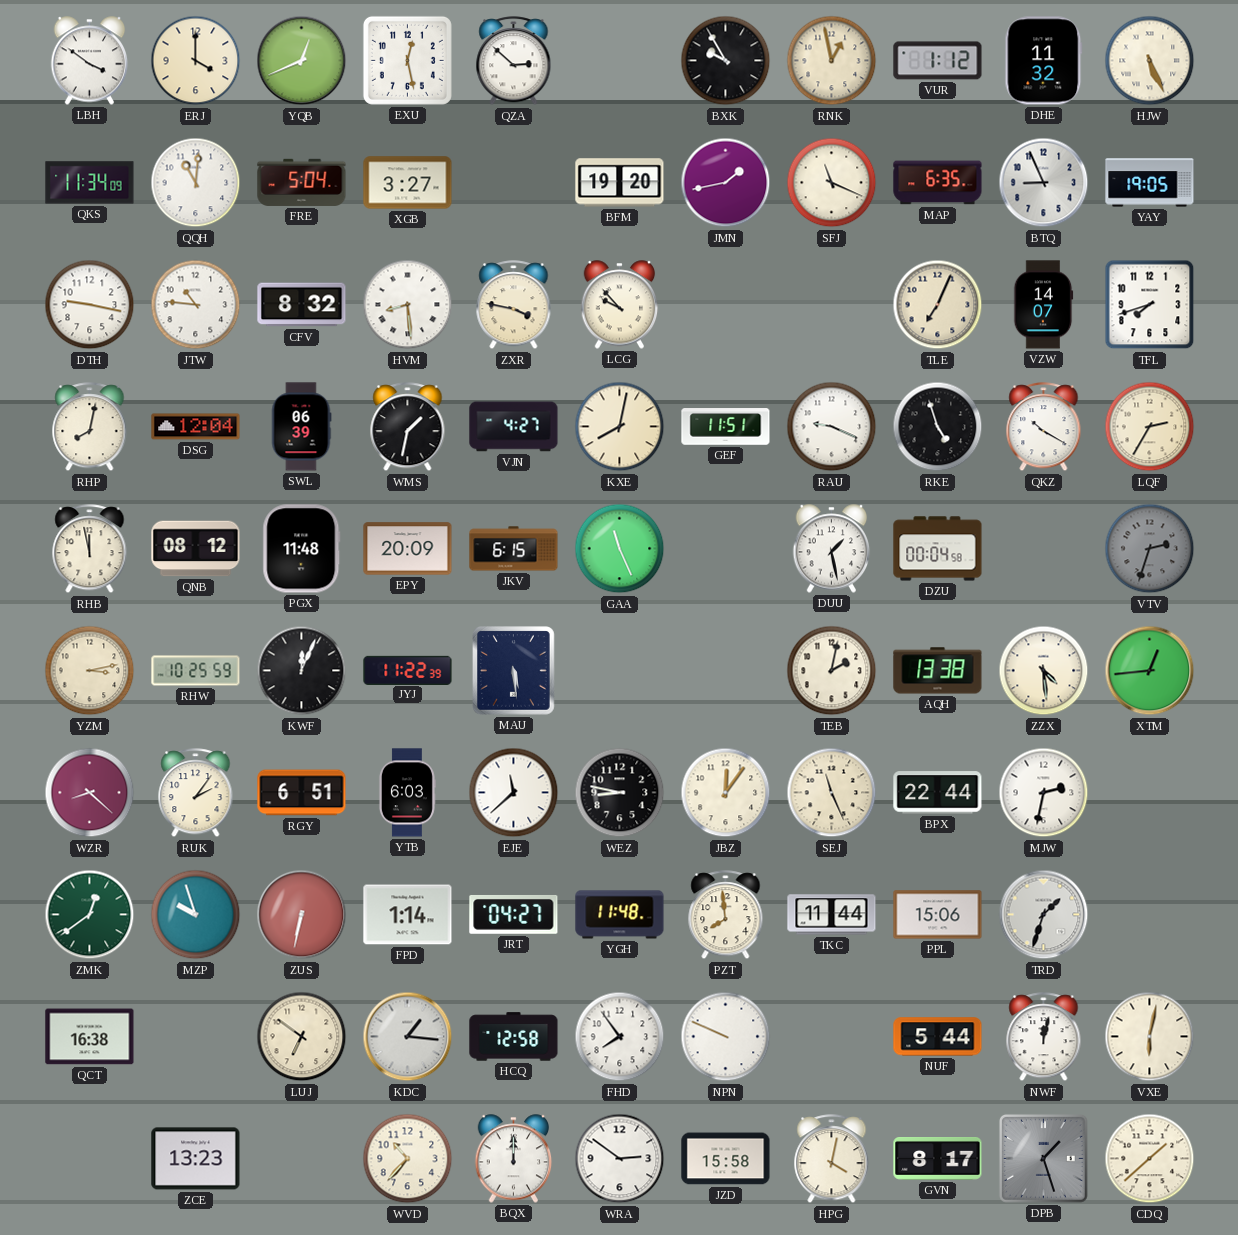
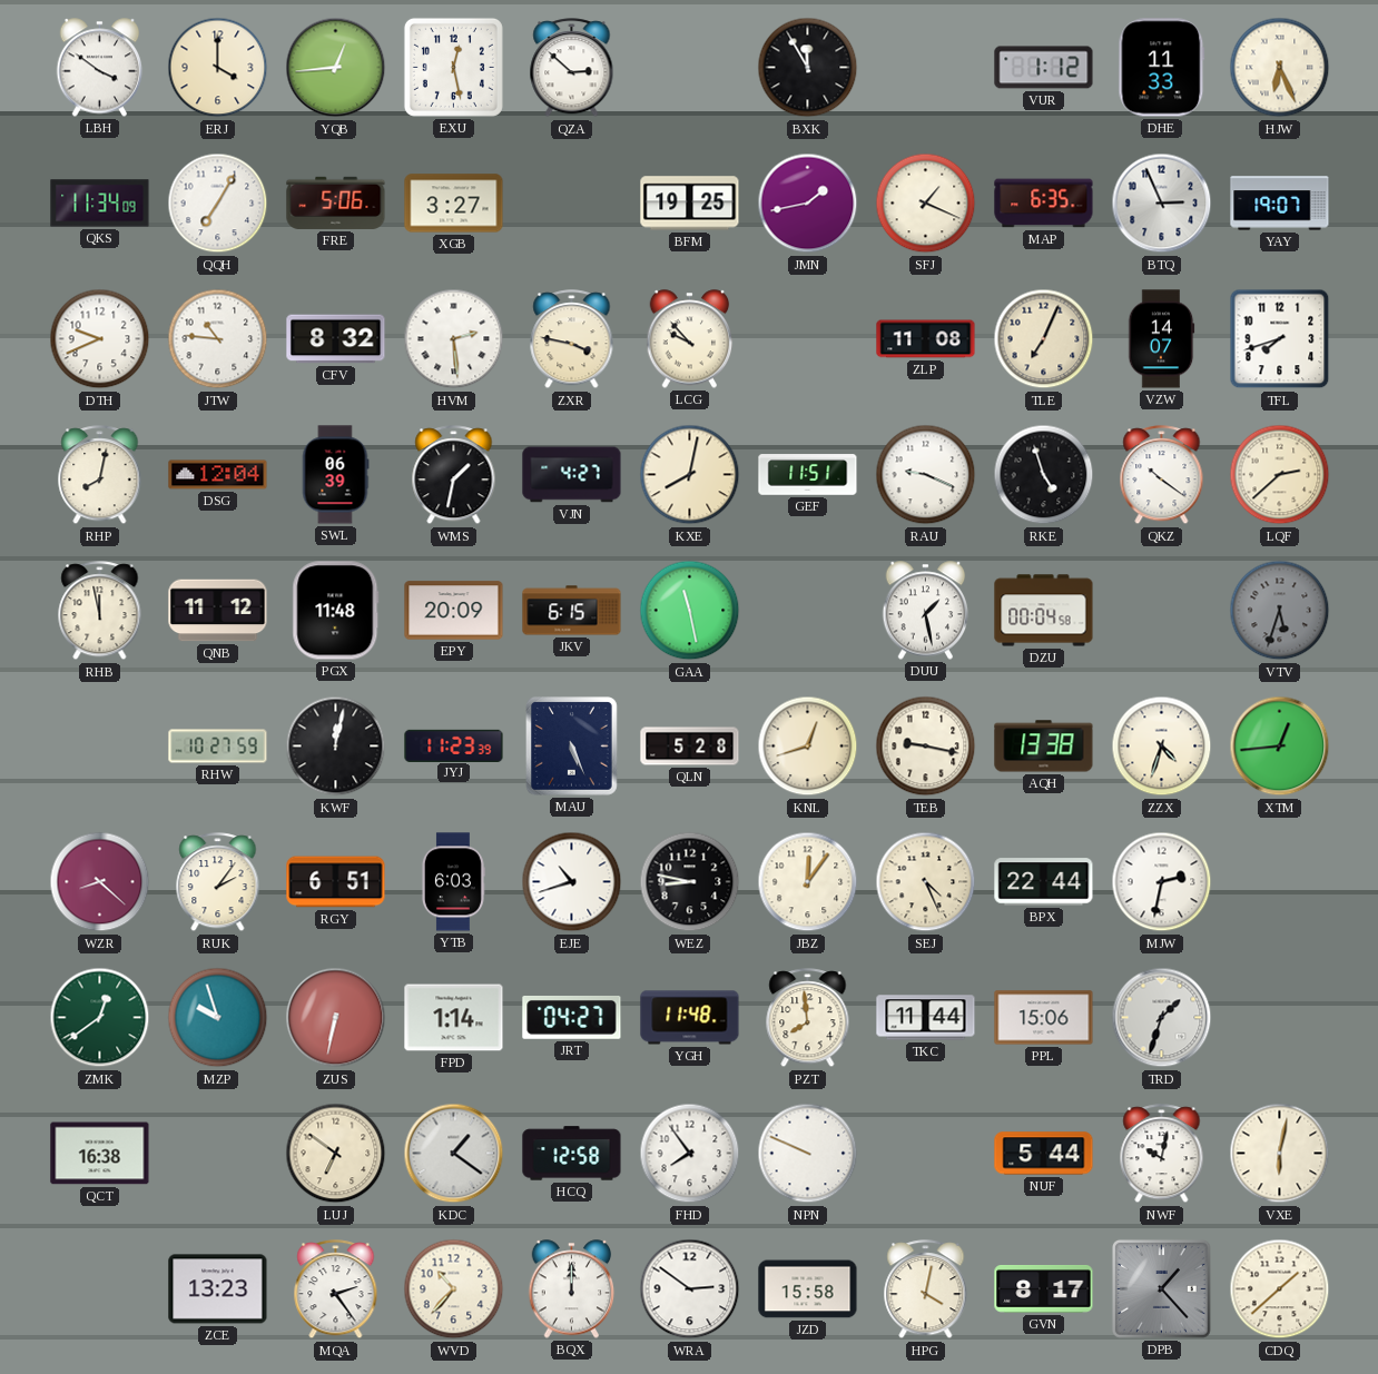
YQB: 12:41 -> 12:44 (336, 68)
BXK: 9:55 -> 11:55 (808, 68)
RNK: 12:58 -> none (832, 61)
DHE: 11:32 -> 11:33 (1162, 68)
HJW: 5:26 -> 6:26 (1280, 68)
QQH: 11:01 -> 7:05 (218, 204)
FRE: 5:04 -> 5:06 (336, 202)
BFM: 19:20 -> 19:25 (690, 204)
SFJ: 11:19 -> 1:19 (926, 204)
BTQ: 8:56 -> 2:56 (1162, 204)
YAY: 19:05 -> 19:07 (1280, 204)
DTH: 9:17 -> 9:41 (100, 339)
HVM: 8:29 -> 2:29 (454, 339)
ZLP: none -> 11:08 (926, 339)
QKZ: 10:20 -> 10:21 (1162, 475)
LQF: 2:35 -> 2:38 (1280, 475)
QNB: 08:12 -> 11:12 (218, 611)
GAA: 11:26 -> 11:28 (690, 611)
VTV: 2:33 -> 5:33 (1280, 611)
YZM: 3:13 -> none (90, 671)
RHW: 10:25 -> 10:27 (218, 747)
KWF: 12:04 -> 12:02 (336, 747)
JYJ: 11:22 -> 11:23 (454, 745)
MAU: 5:29 -> 5:26 (572, 747)
QLN: none -> 5:28 (690, 747)
KNL: none -> 12:42 (808, 747)
TEB: 2:02 -> 9:17 (926, 747)
ZZX: 4:29 -> 4:33 (1162, 747)
EJE: 11:38 -> 10:42 (572, 882)
SEJ: 11:26 -> 4:26 (926, 882)
KDC: 1:16 -> 1:21 (454, 1154)
NWF: 12:02 -> 10:02 (1162, 1154)
MQA: none -> 2:24 (336, 1289)
DPB: 1:27 -> 1:23 (1161, 1288)
